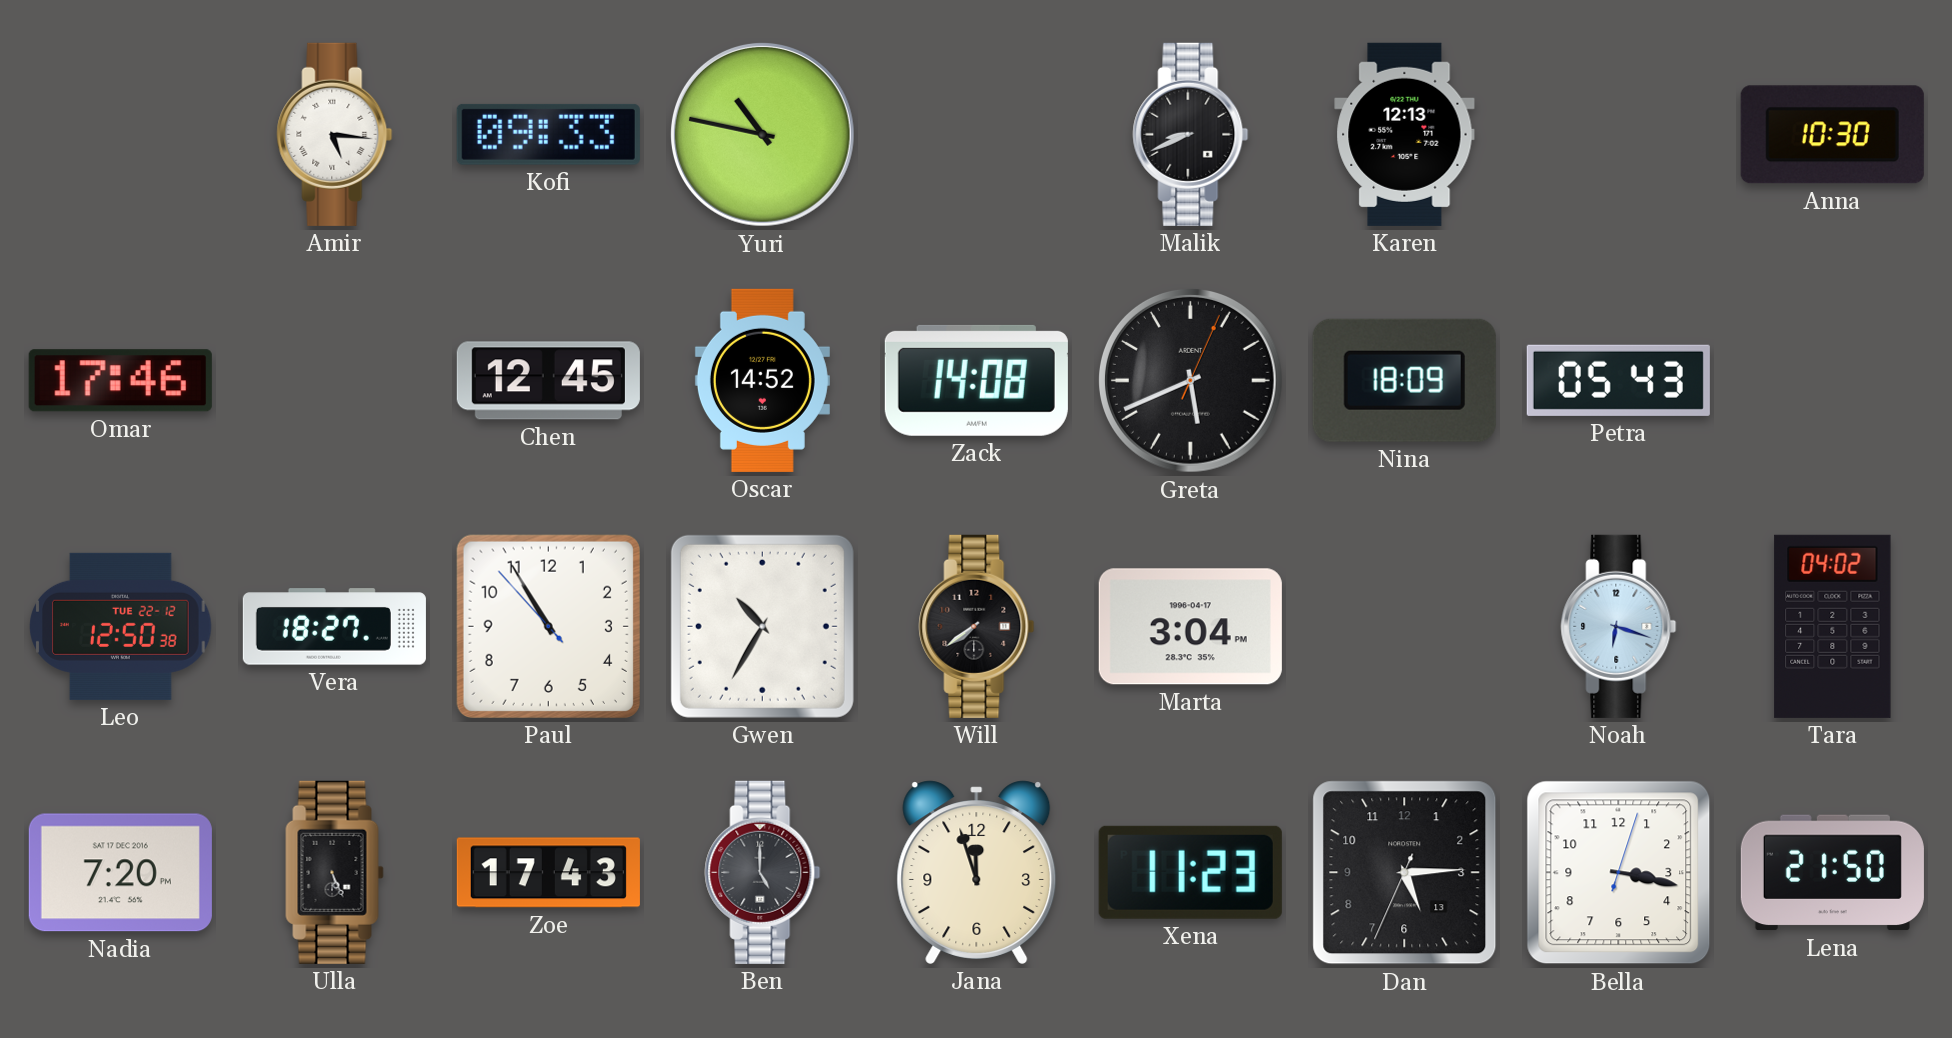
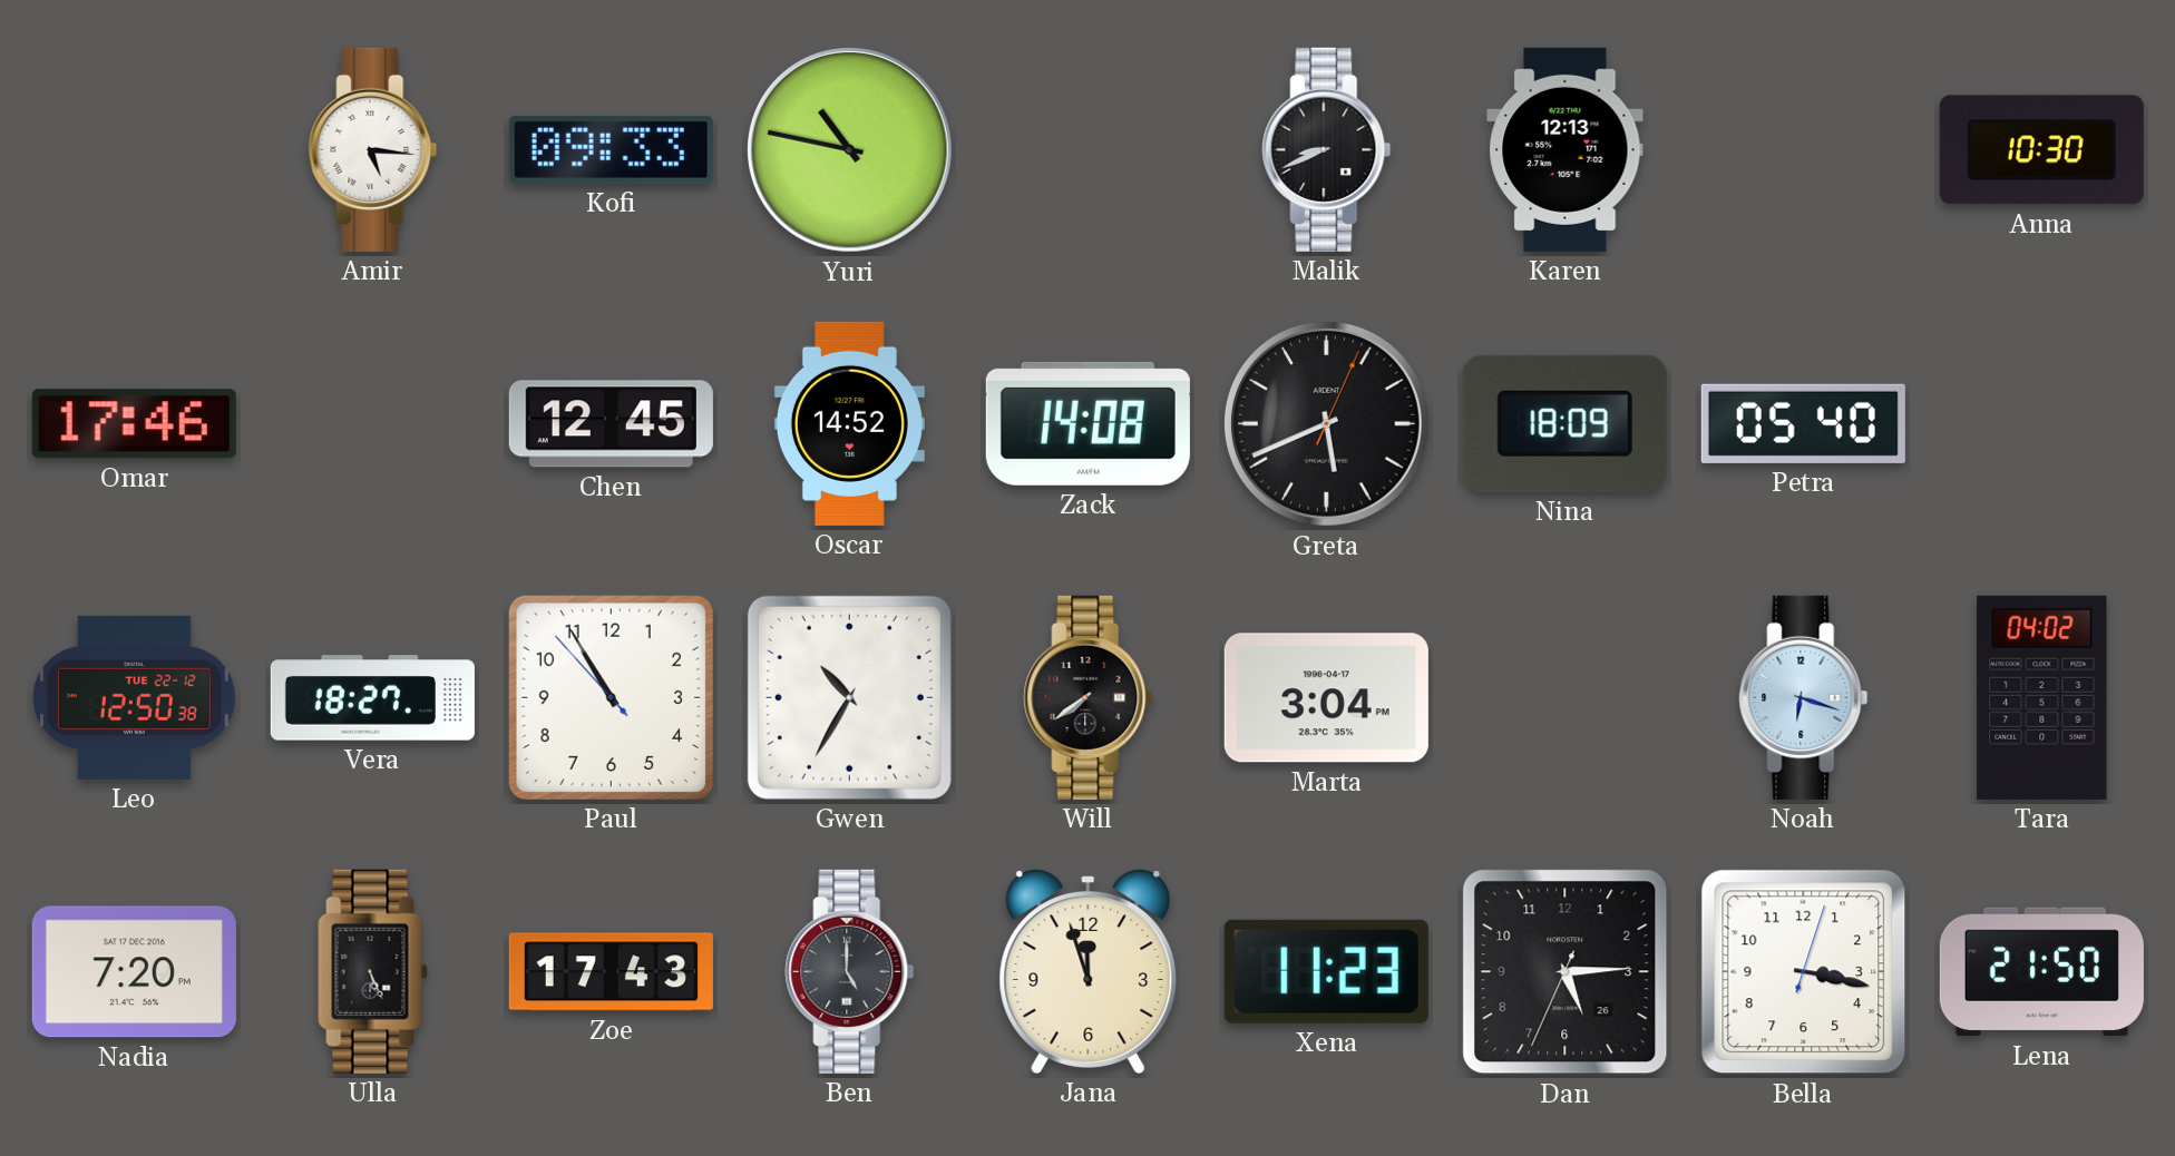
Petra: 05:43 -> 05:40 (1803, 423)
Dan date: 13 -> 26 (1566, 972)
